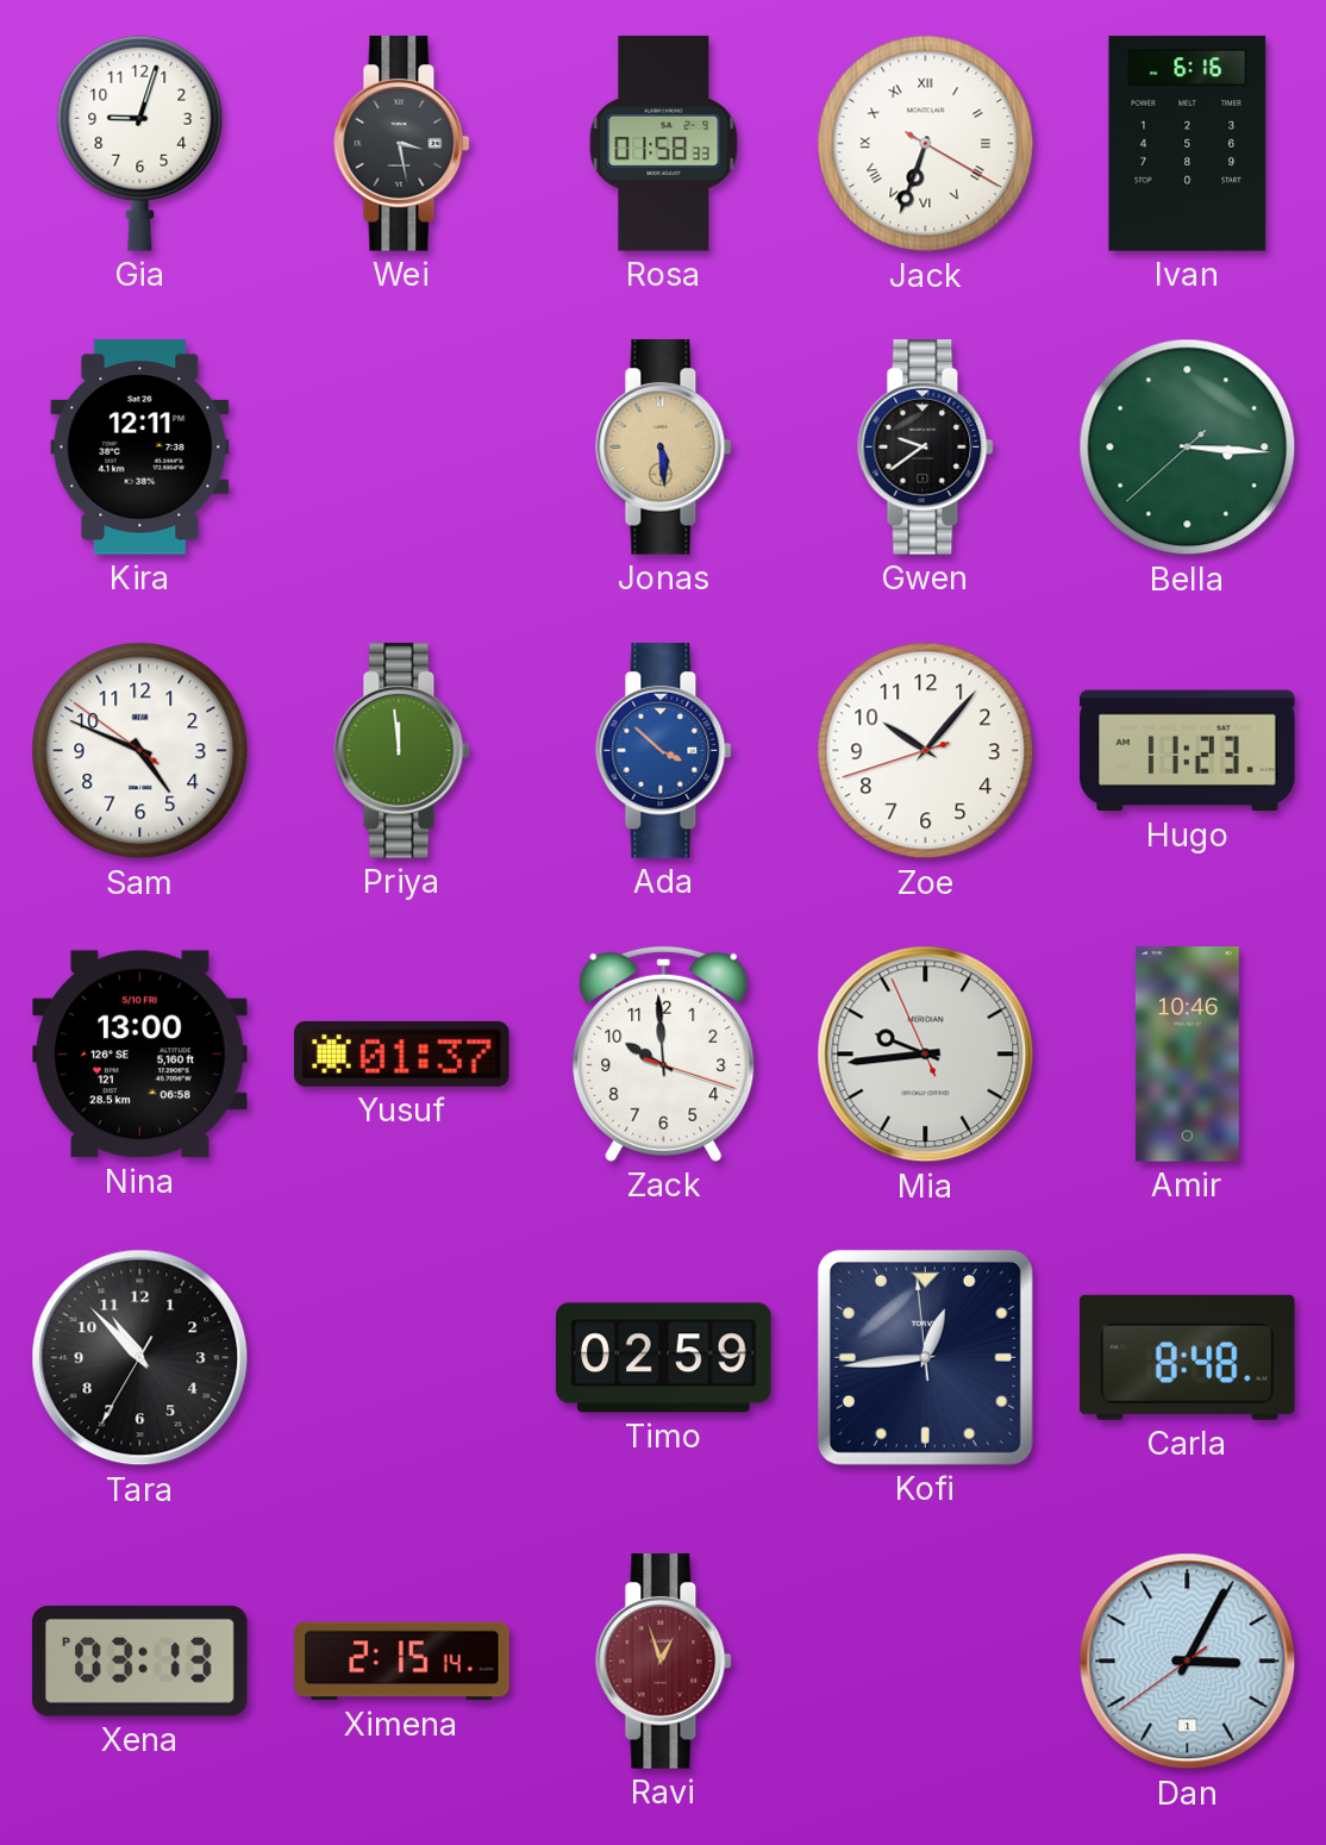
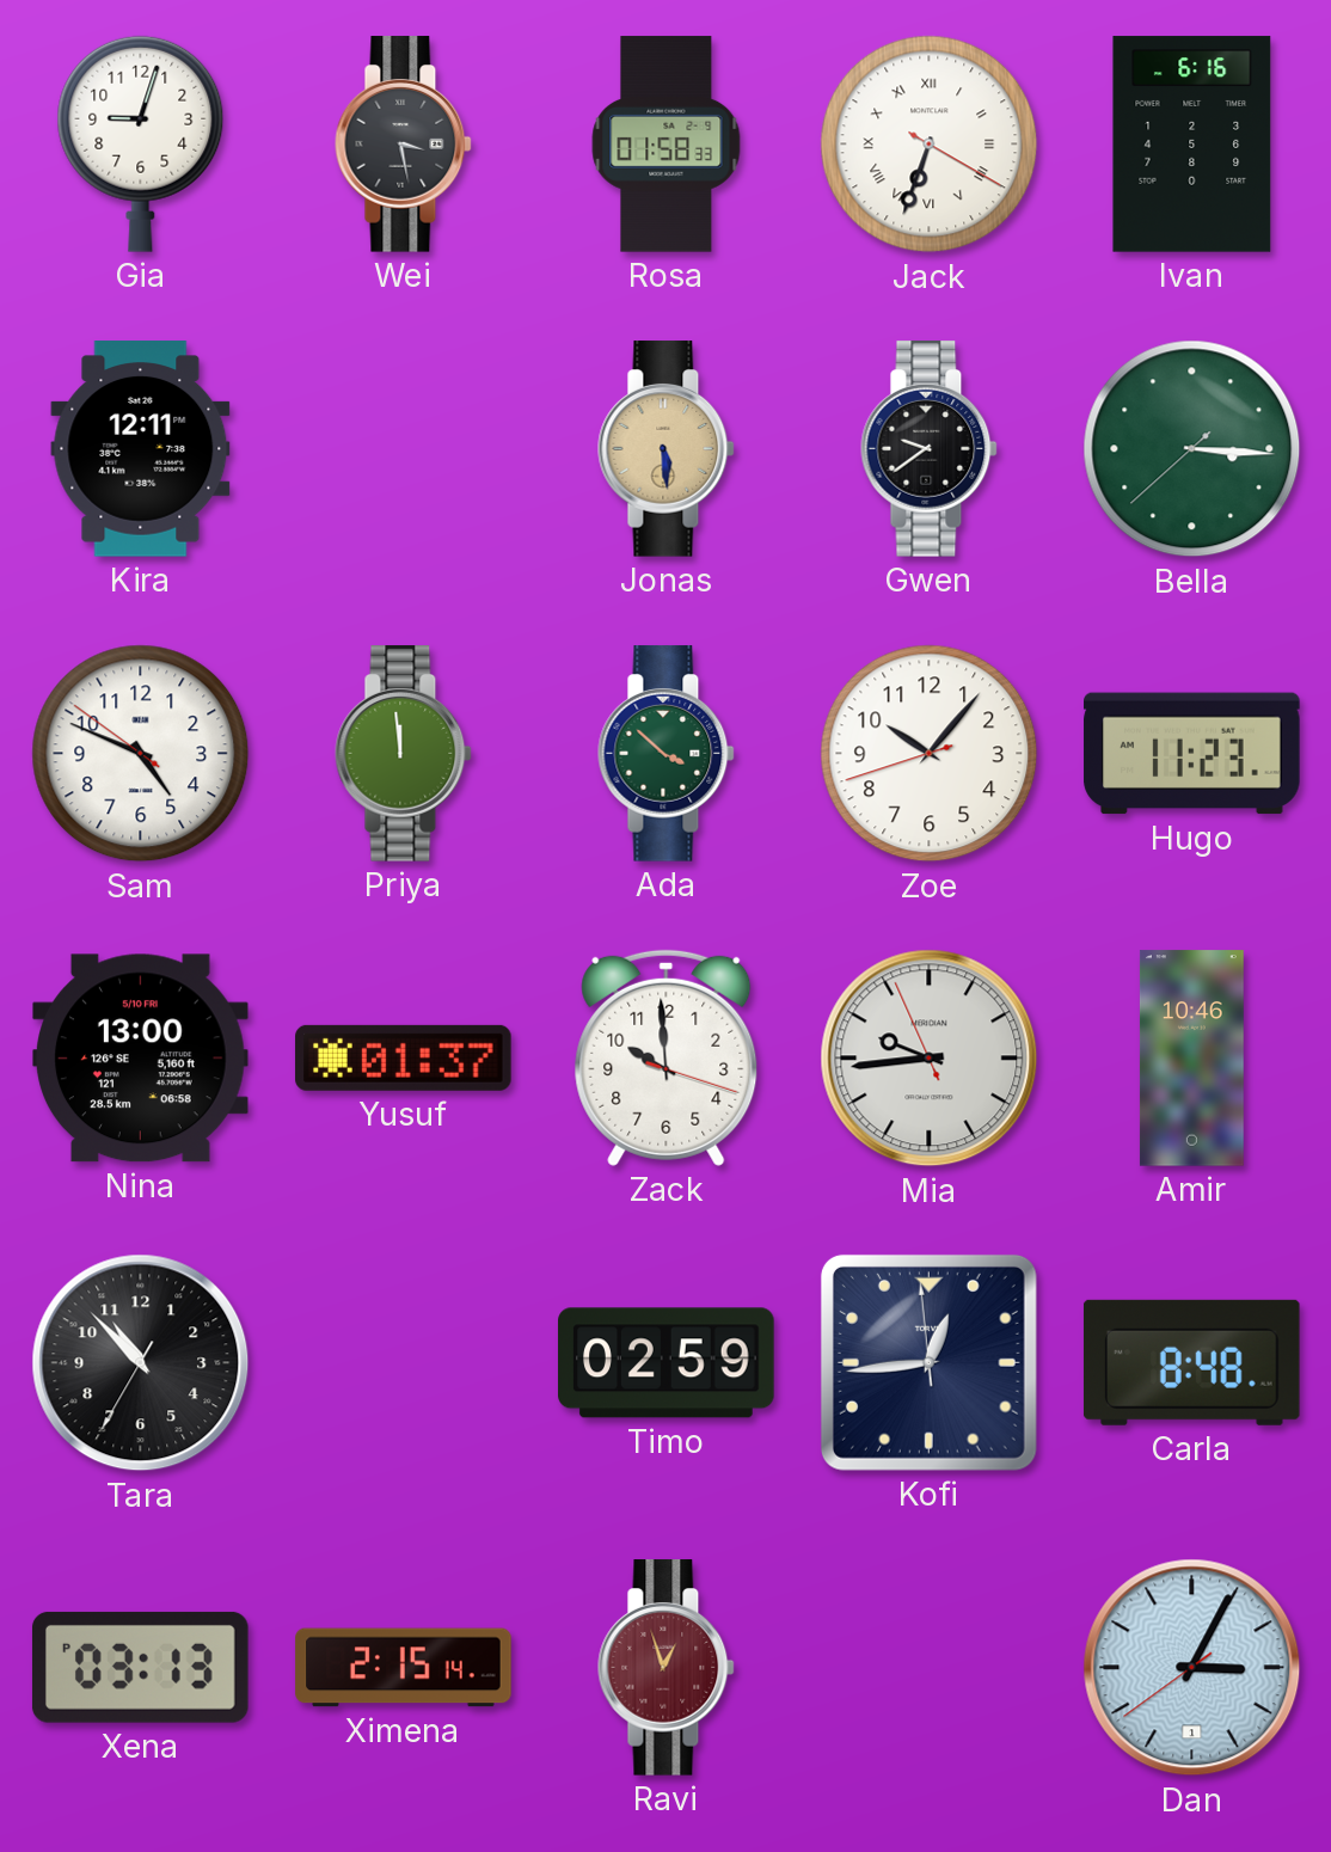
Ada dial: blue -> green (667, 754)
